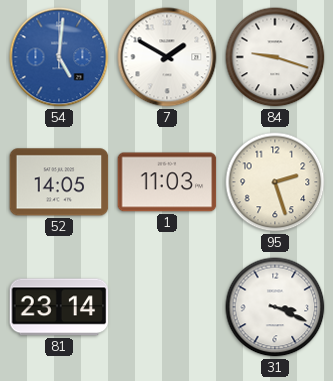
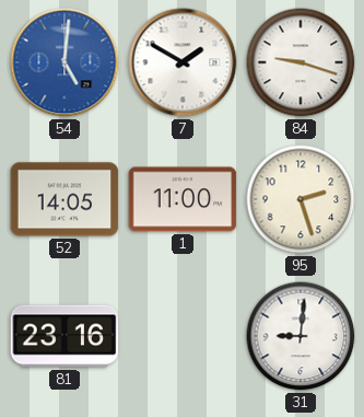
1: 11:03 -> 11:00 (183, 199)
81: 23:14 -> 23:16 (64, 336)
31: 3:19 -> 9:01 (301, 336)
